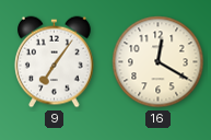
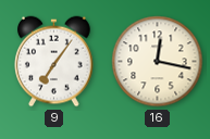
16: 12:20 -> 12:17 (158, 62)
